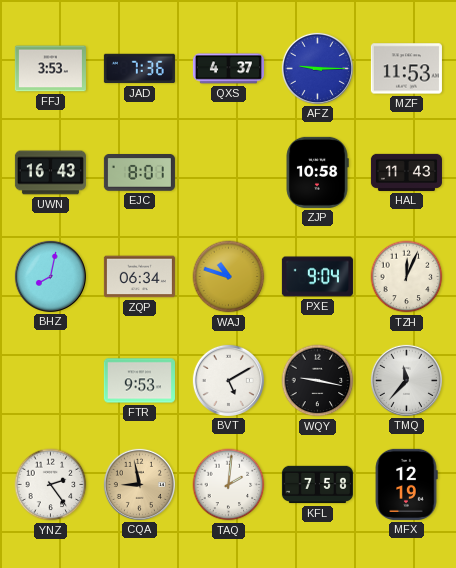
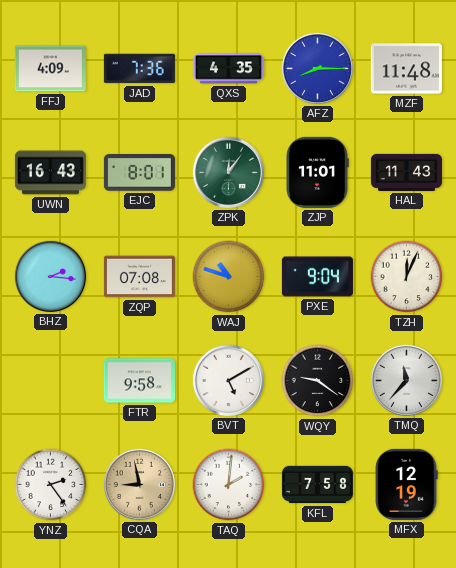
FFJ: 3:53 -> 4:09 (50, 69)
QXS: 4:37 -> 4:35 (228, 69)
AFZ: 9:15 -> 8:15 (317, 68)
MZF: 11:53 -> 11:48 (406, 69)
ZPK: none -> 12:06 (228, 172)
ZJP: 10:58 -> 11:01 (317, 172)
BHZ: 8:02 -> 2:16 (50, 276)
ZQP: 06:34 -> 07:08 (139, 277)
FTR: 9:53 -> 9:58 (139, 381)
WQY: 9:17 -> 9:21 (318, 381)
